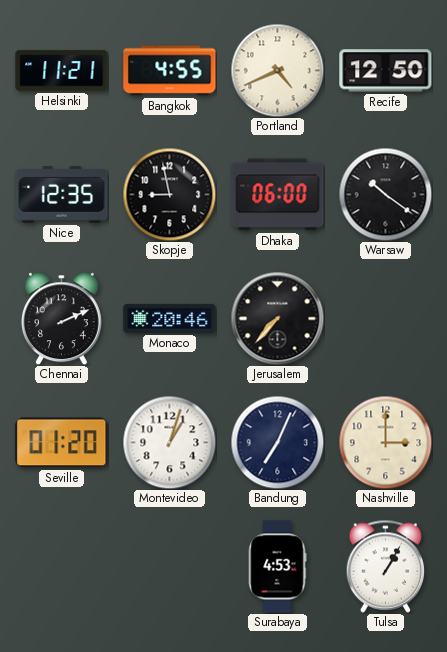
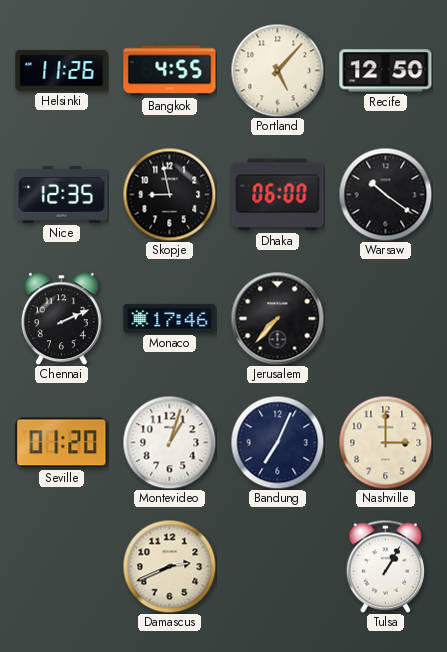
Helsinki: 11:21 -> 11:26 (62, 71)
Portland: 4:41 -> 5:07 (277, 70)
Monaco: 20:46 -> 17:46 (170, 318)
Damascus: none -> 2:41 (169, 566)
Surabaya: 4:53 -> none (277, 567)
